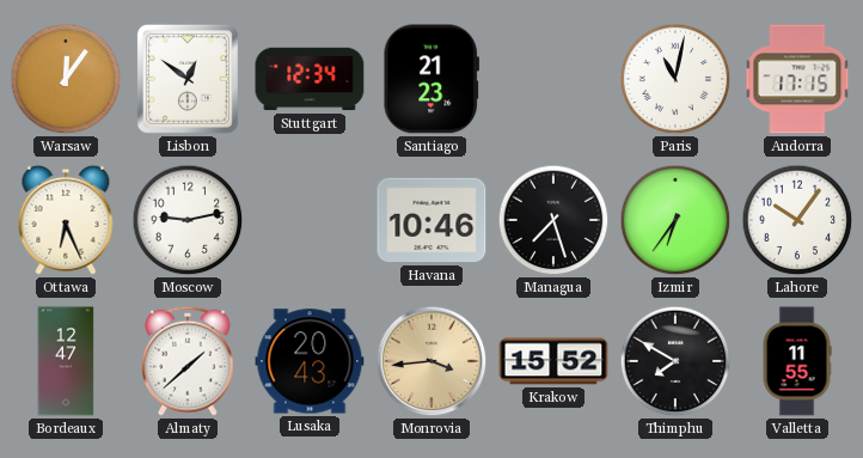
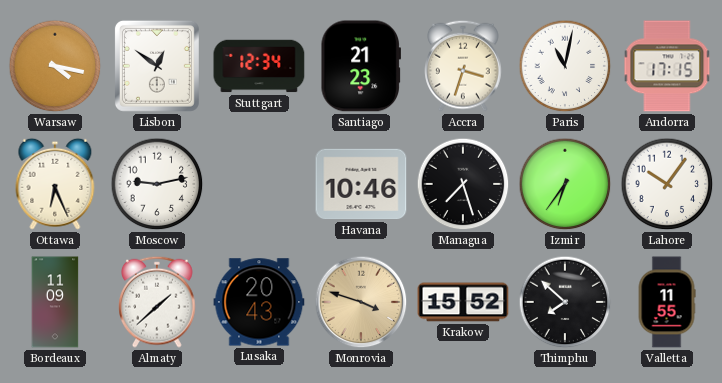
Warsaw: 12:06 -> 4:17 (55, 66)
Accra: none -> 3:33 (463, 66)
Bordeaux: 12:47 -> 11:09 (55, 302)
Monrovia: 3:44 -> 3:48 (361, 302)
Thimphu: 7:50 -> 7:52 (565, 302)
